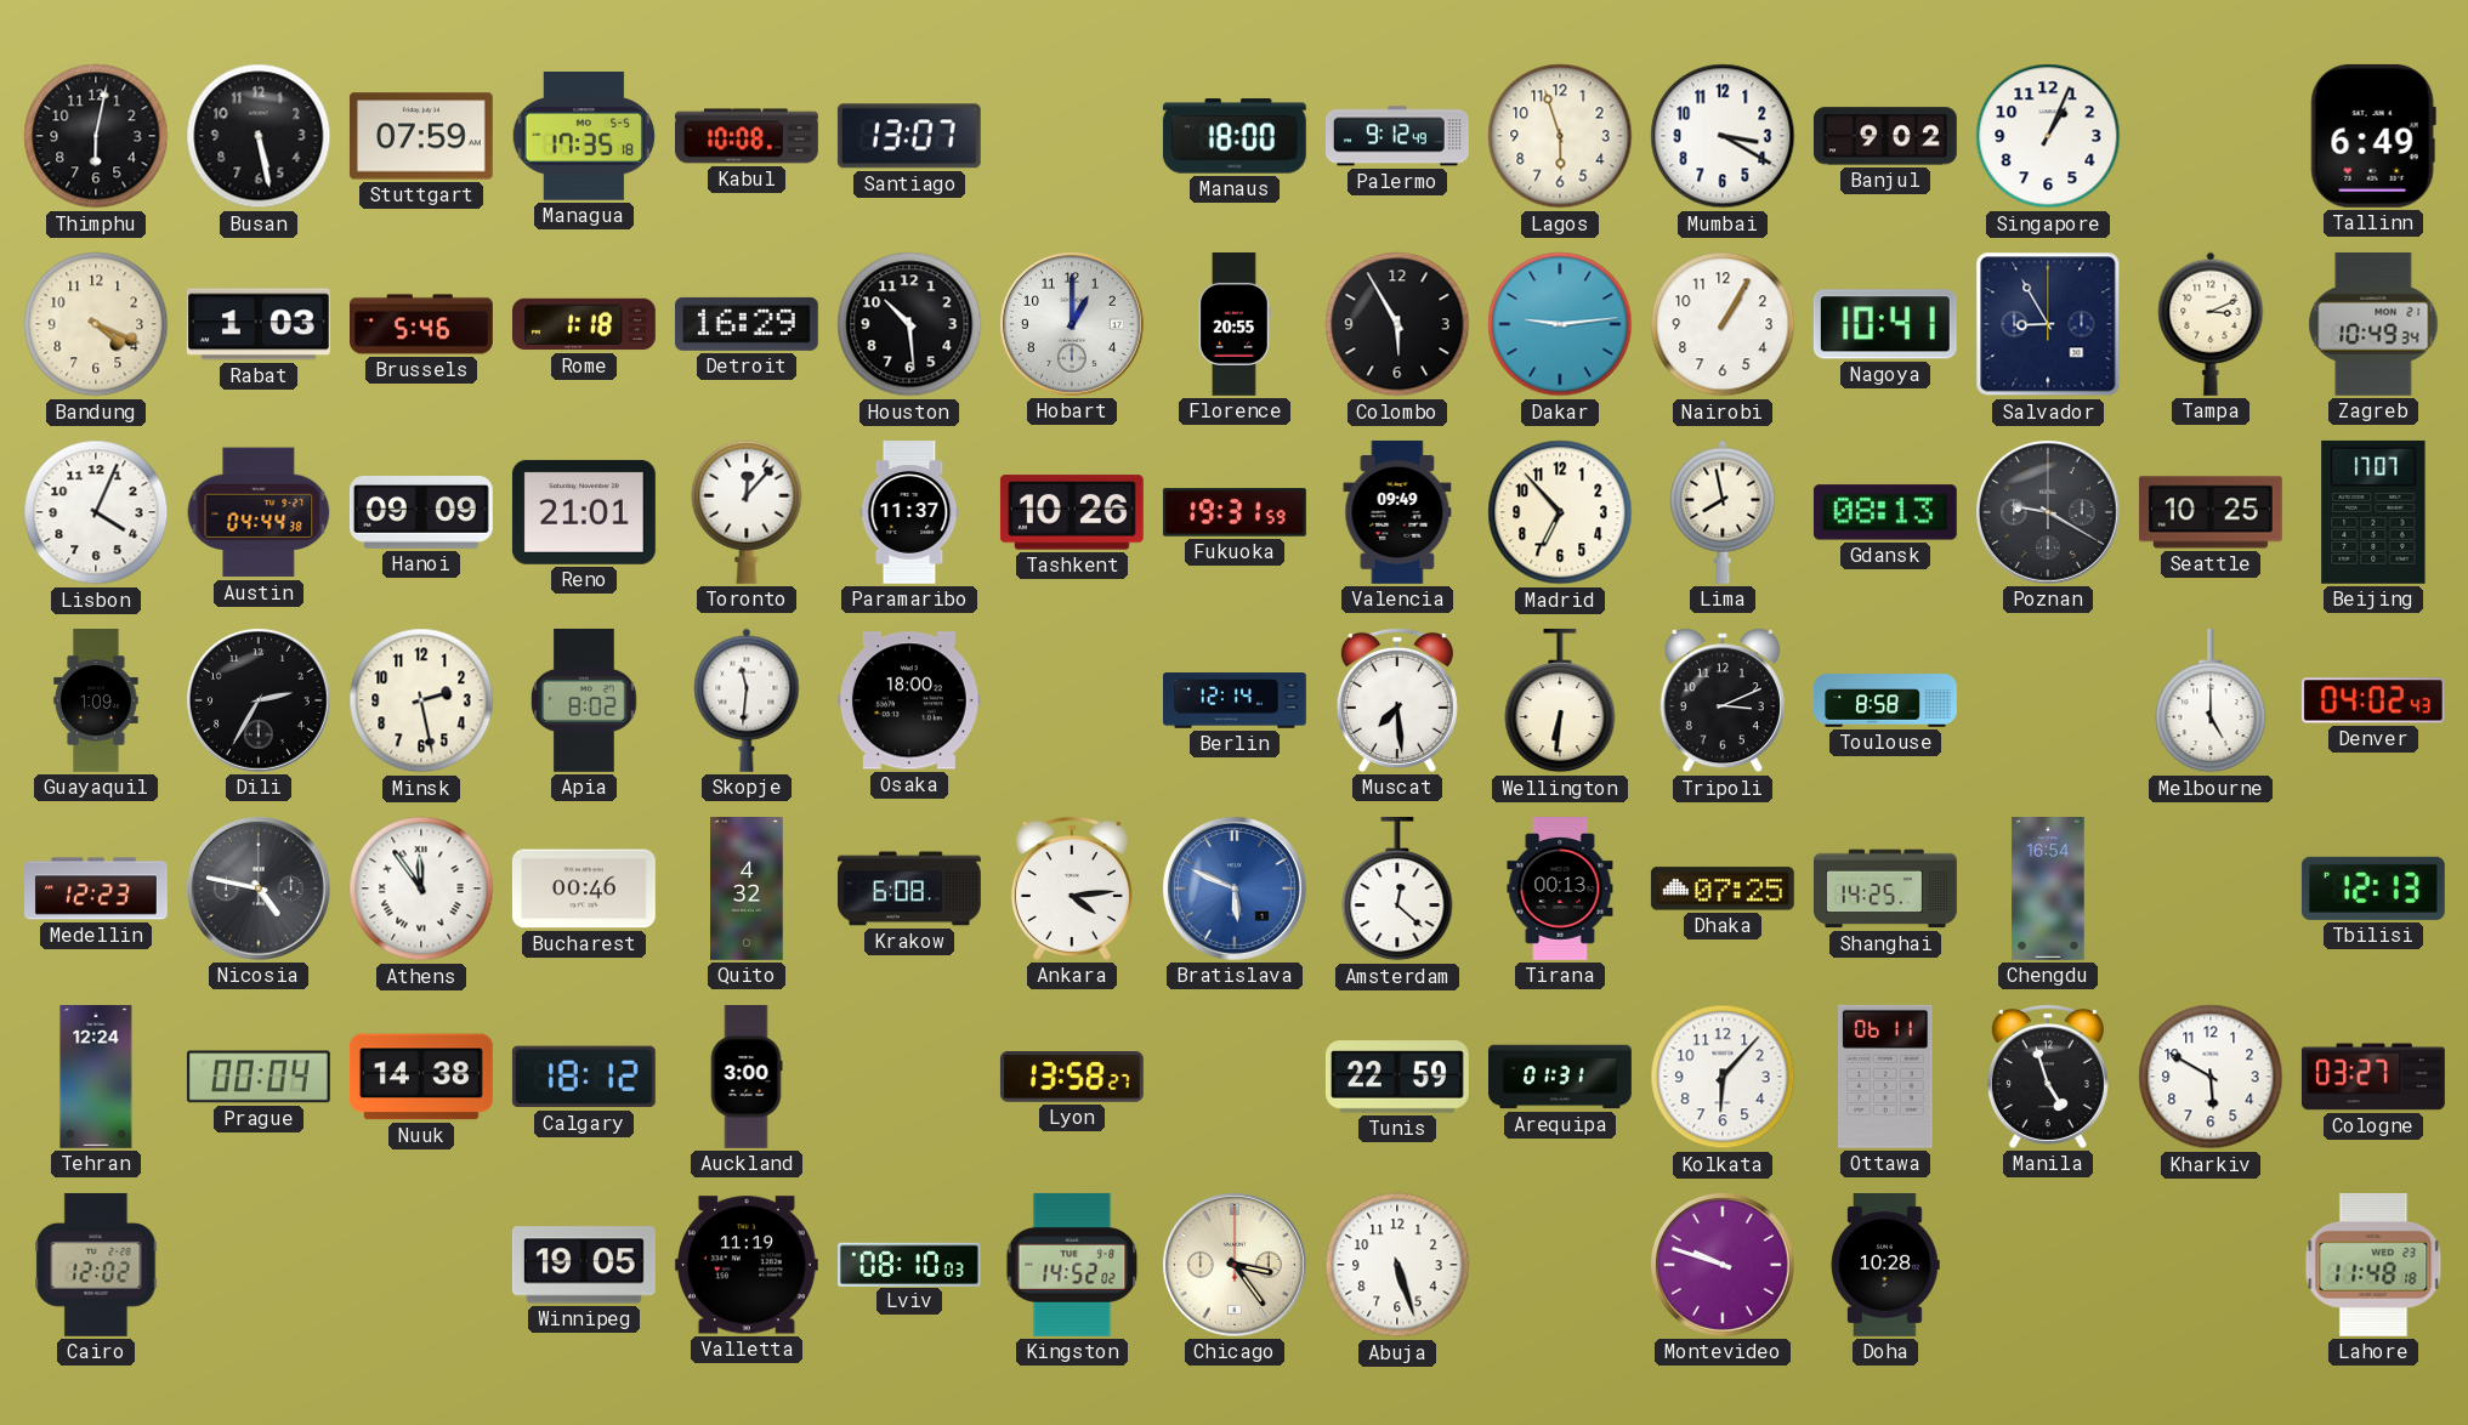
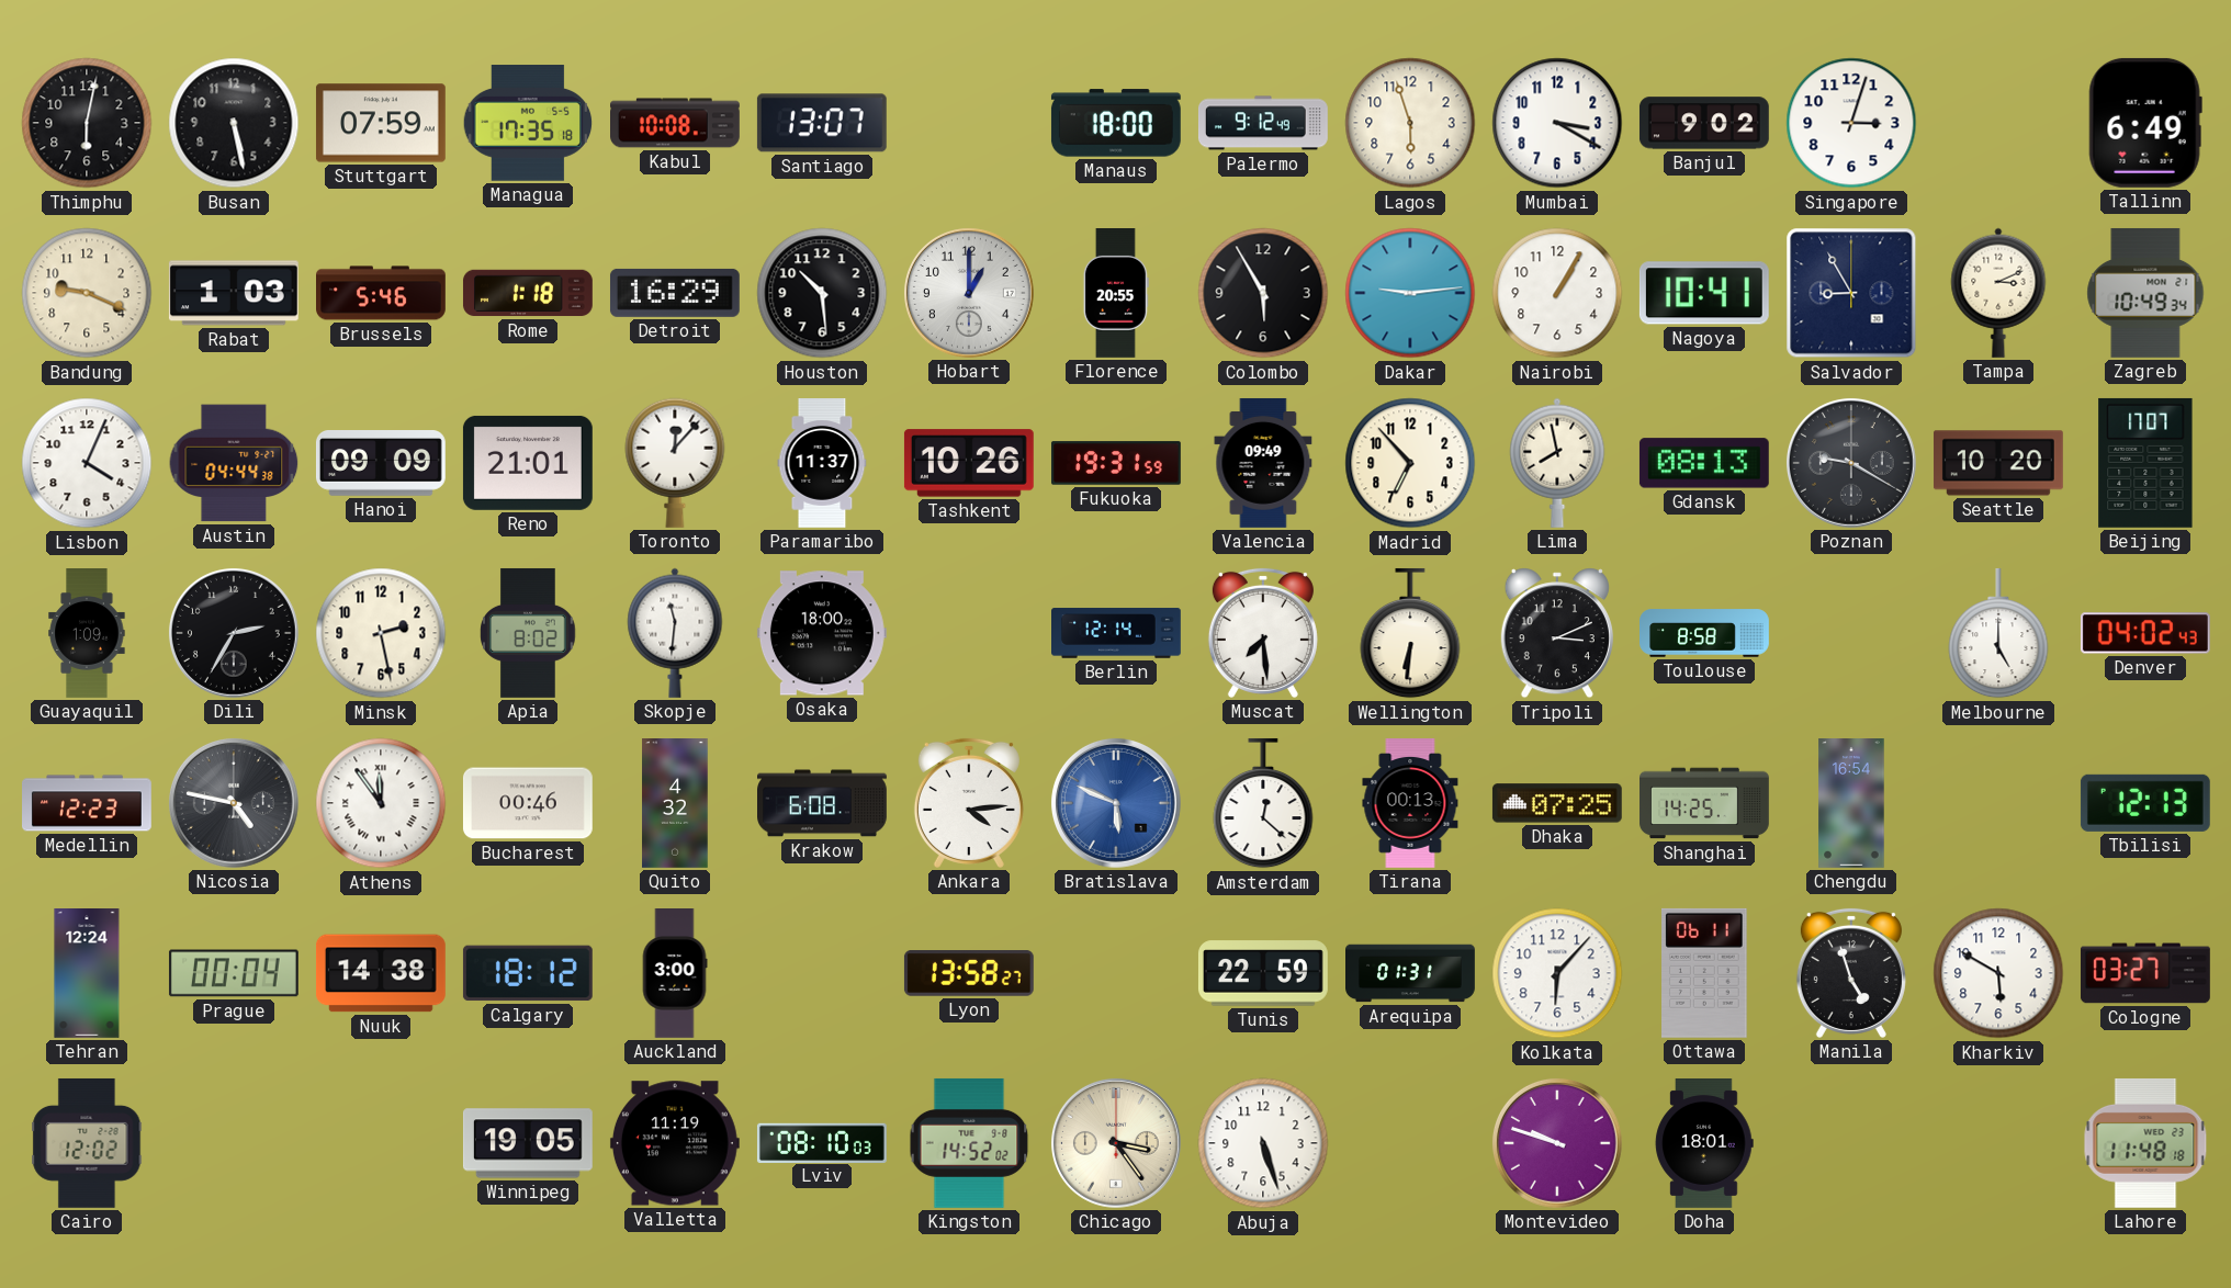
Singapore: 1:04 -> 3:03 (1851, 123)
Bandung: 4:19 -> 9:19 (87, 293)
Seattle: 10:25 -> 10:20 (1998, 463)
Doha: 10:28 -> 18:01 (1704, 1144)
